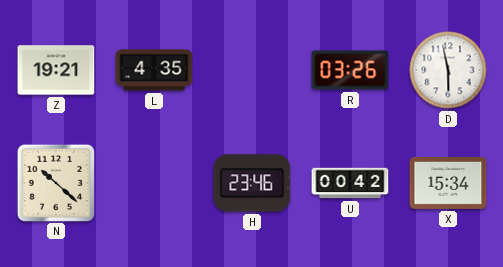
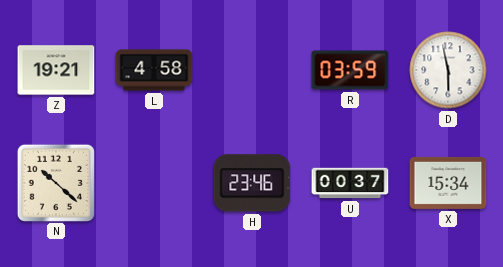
L: 4:35 -> 4:58 (154, 70)
R: 03:26 -> 03:59 (350, 70)
U: 00:42 -> 00:37 (350, 183)
